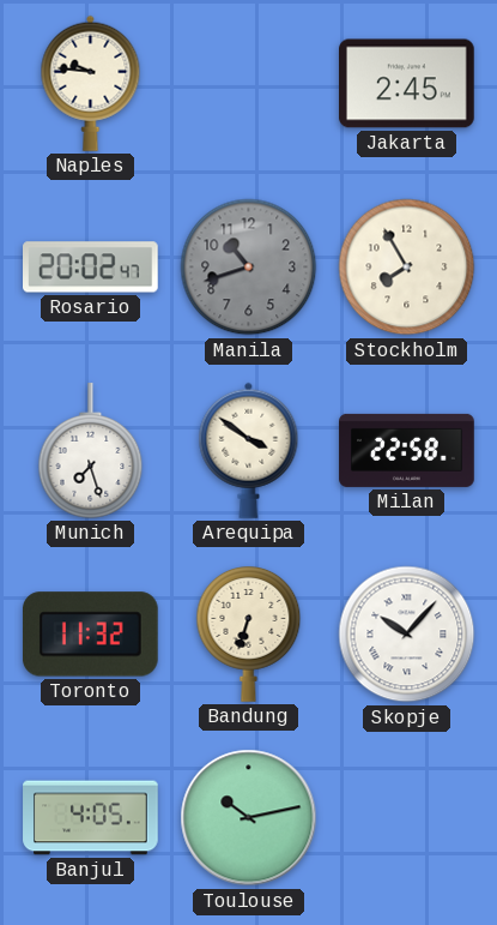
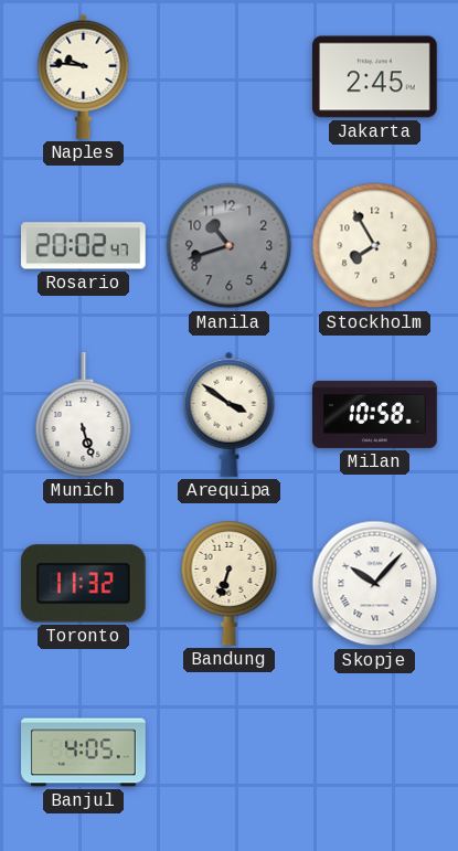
Munich: 7:27 -> 5:27 (84, 415)
Milan: 22:58 -> 10:58 (375, 414)
Toulouse: 10:13 -> none (249, 818)
